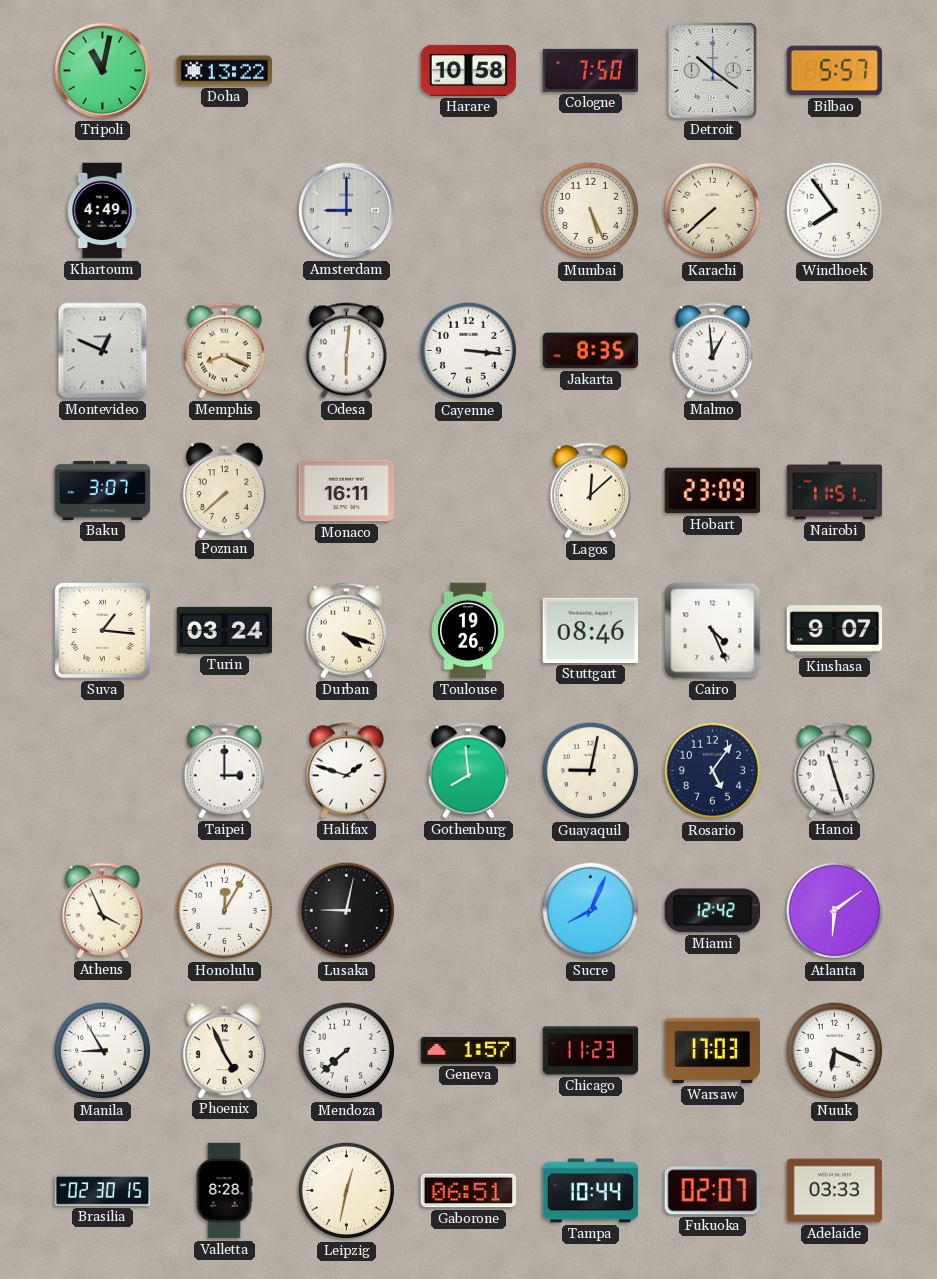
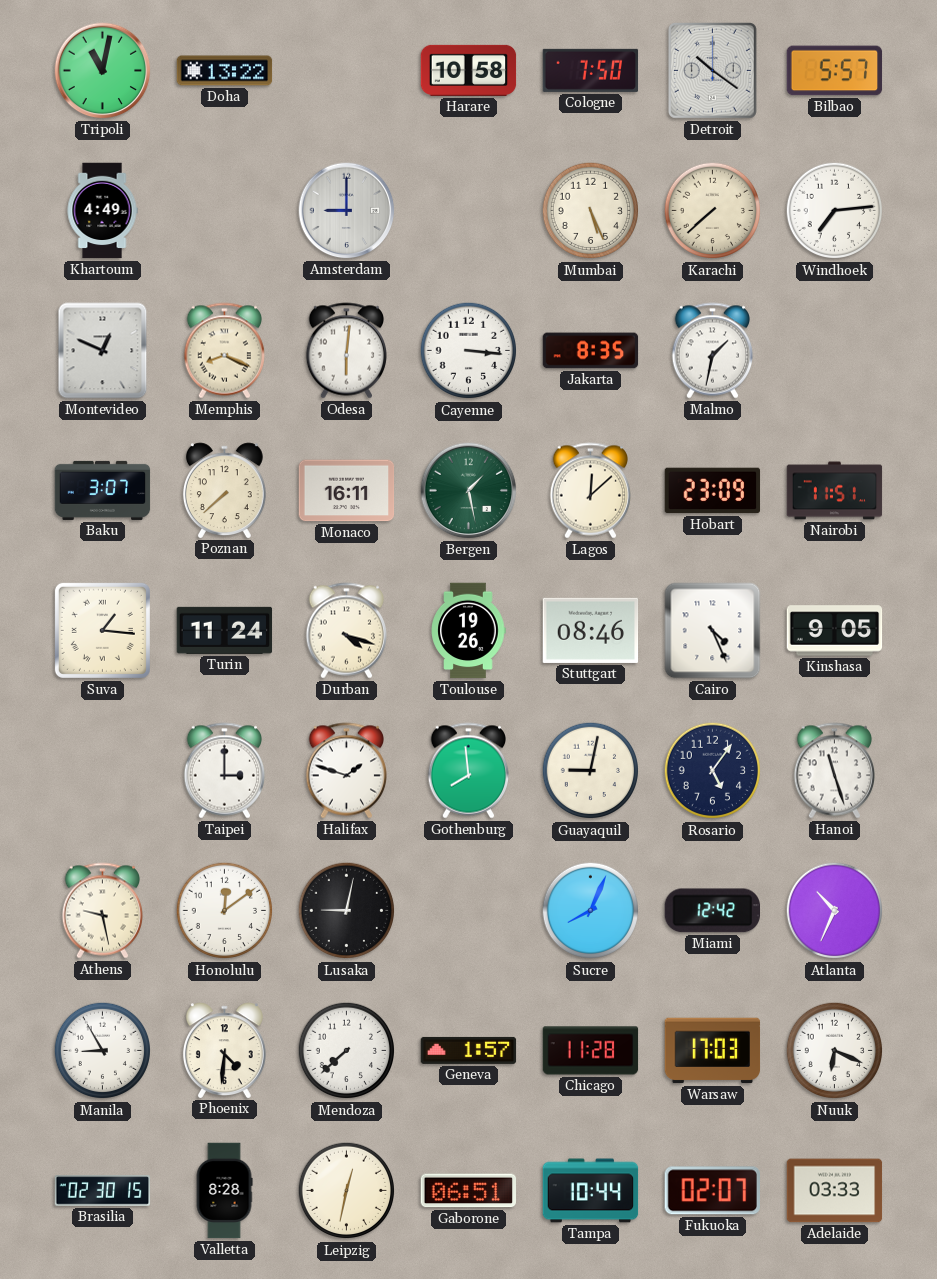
Windhoek: 7:54 -> 7:14 (835, 211)
Malmo: 12:59 -> 1:32 (712, 351)
Bergen: none -> 1:28 (469, 491)
Turin: 03:24 -> 11:24 (225, 630)
Kinshasa: 9:07 -> 9:05 (835, 631)
Athens: 3:56 -> 9:28 (102, 911)
Honolulu: 12:05 -> 12:09 (225, 911)
Atlanta: 6:09 -> 10:34 (835, 911)
Phoenix: 4:56 -> 4:31 (224, 1050)
Chicago: 11:23 -> 11:28 (591, 1051)
